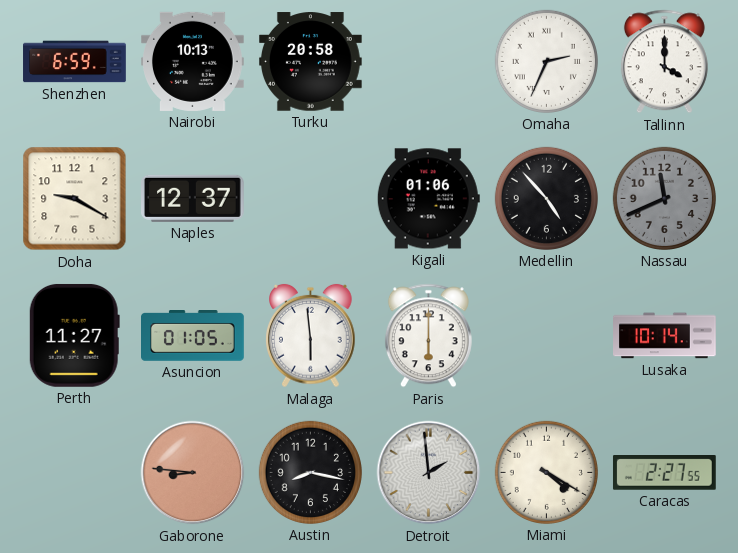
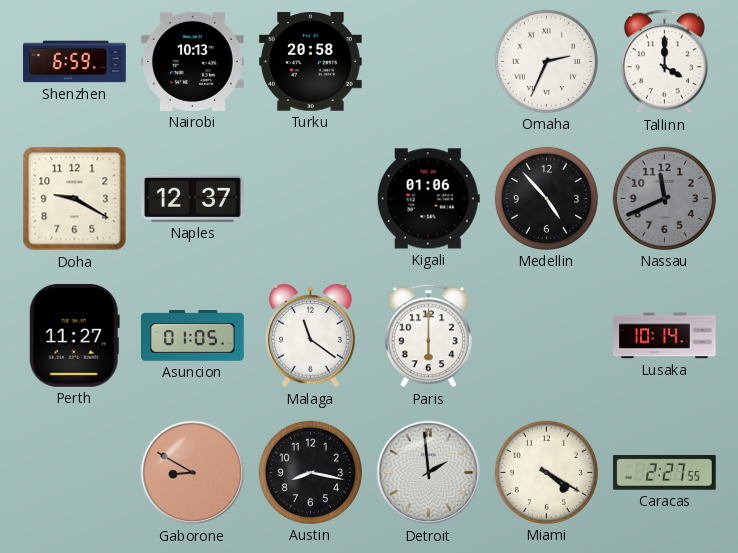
Malaga: 5:59 -> 11:21 (311, 336)
Gaborone: 8:46 -> 8:50 (193, 473)
